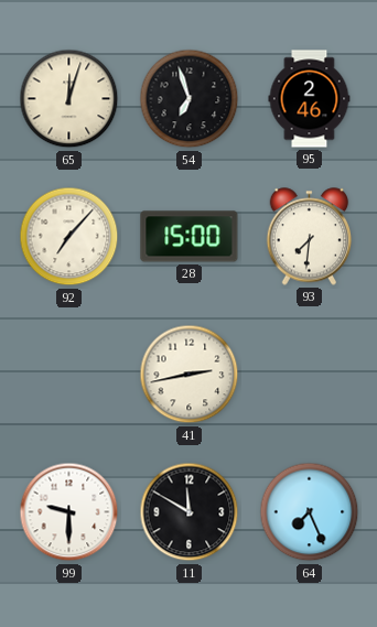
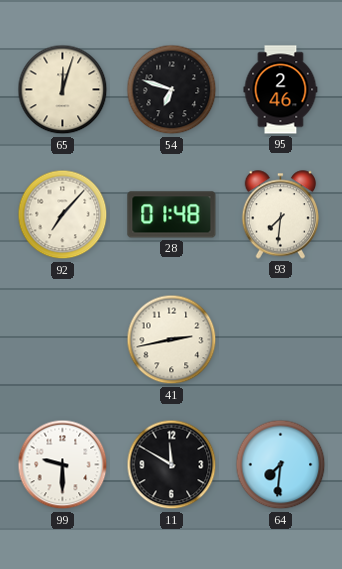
54: 6:57 -> 6:48 (172, 90)
28: 15:00 -> 01:48 (172, 215)
64: 7:26 -> 7:31 (281, 465)
